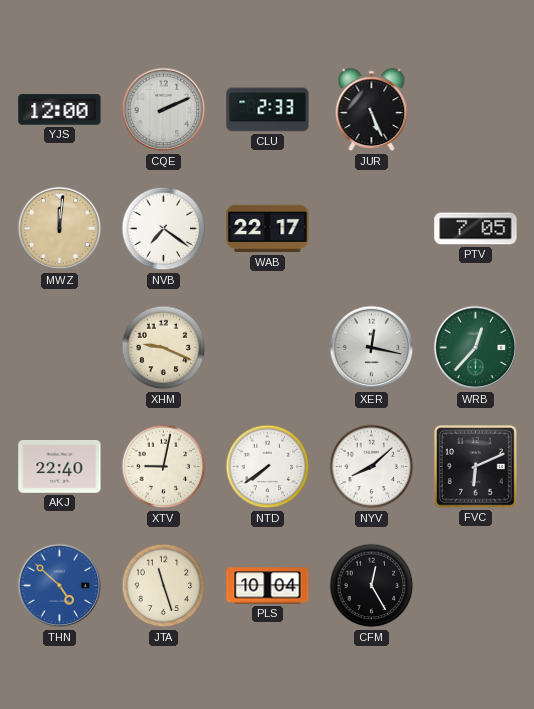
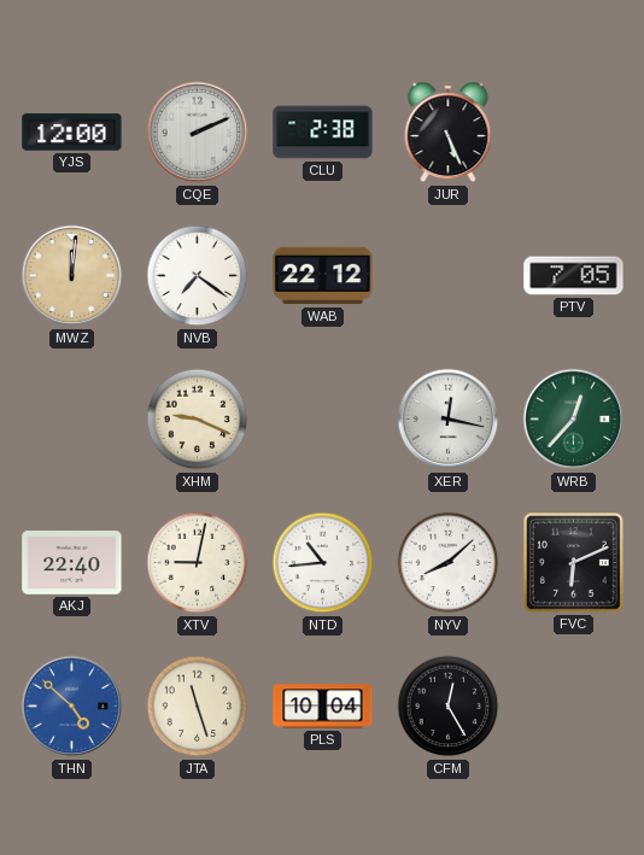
CLU: 2:33 -> 2:38 (323, 133)
WAB: 22:17 -> 22:12 (323, 276)
NTD: 7:39 -> 10:44 (323, 563)
